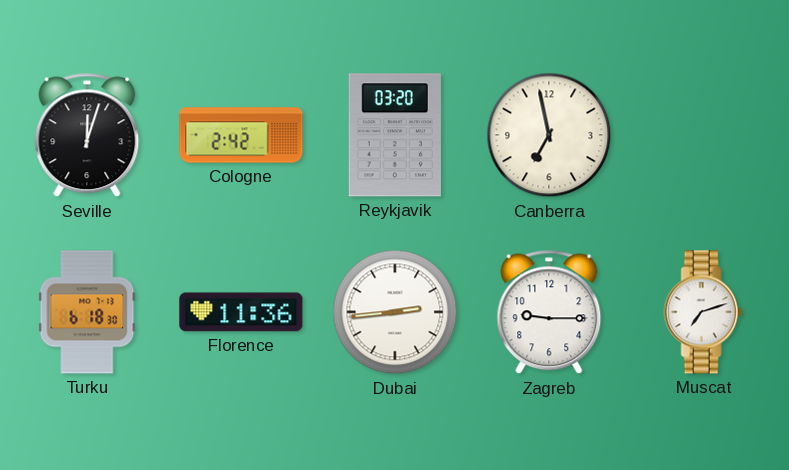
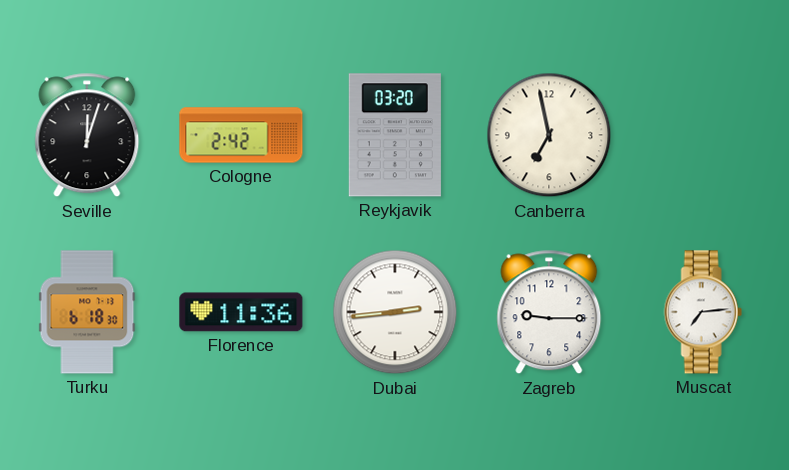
Muscat: 7:12 -> 7:14 (703, 312)
